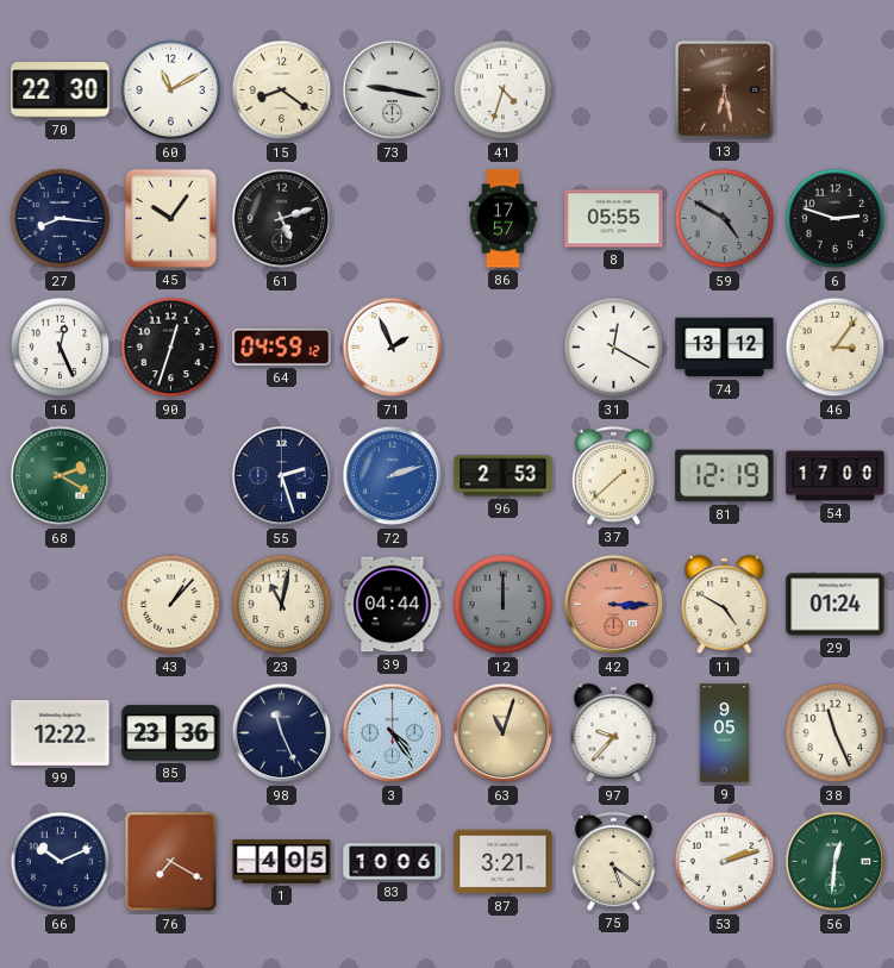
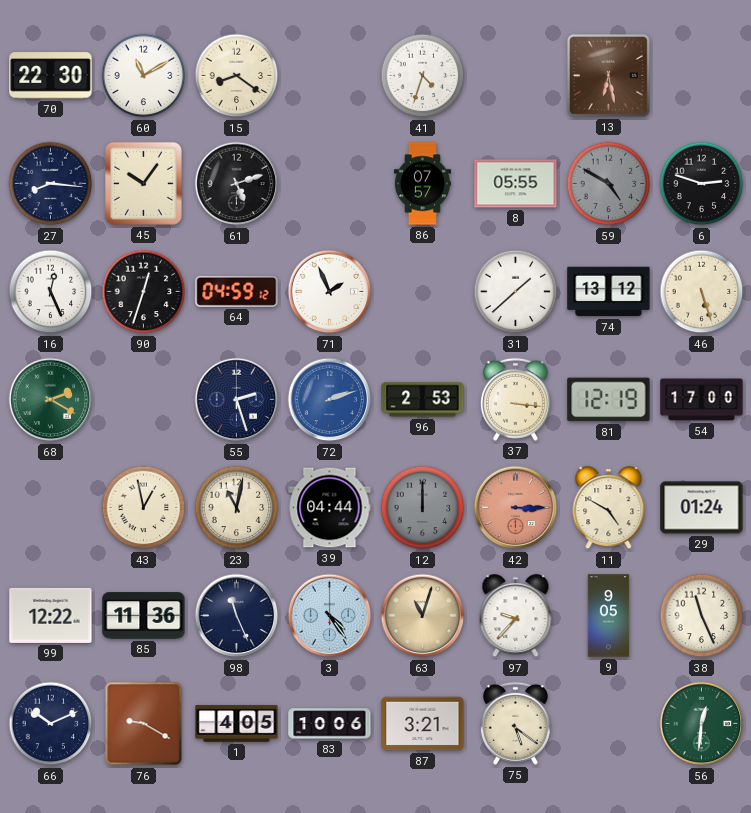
73: 9:17 -> none (393, 90)
86: 17:57 -> 07:57 (422, 184)
31: 12:20 -> 1:38 (516, 292)
46: 3:06 -> 5:27 (702, 292)
37: 1:38 -> 3:16 (515, 399)
43: 1:07 -> 12:58 (144, 508)
85: 23:36 -> 11:36 (144, 616)
76: 7:20 -> 9:20 (144, 724)
53: 2:12 -> none (725, 862)
